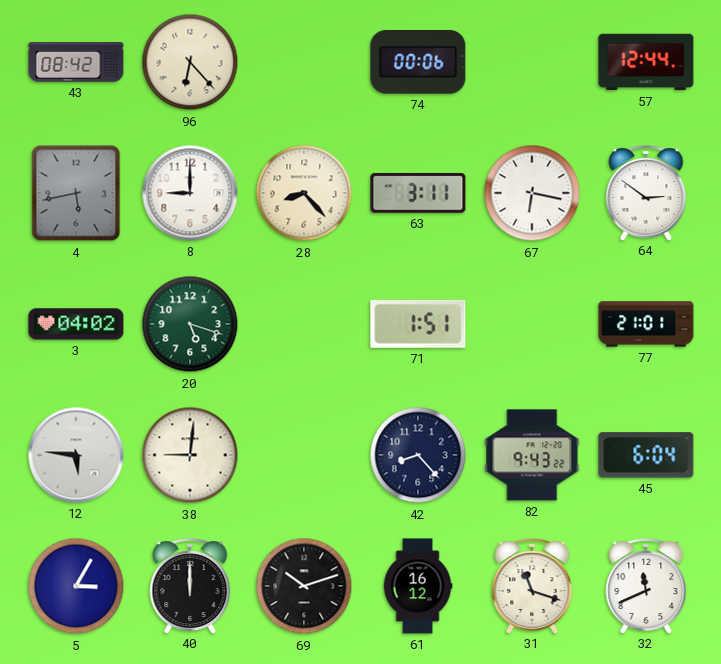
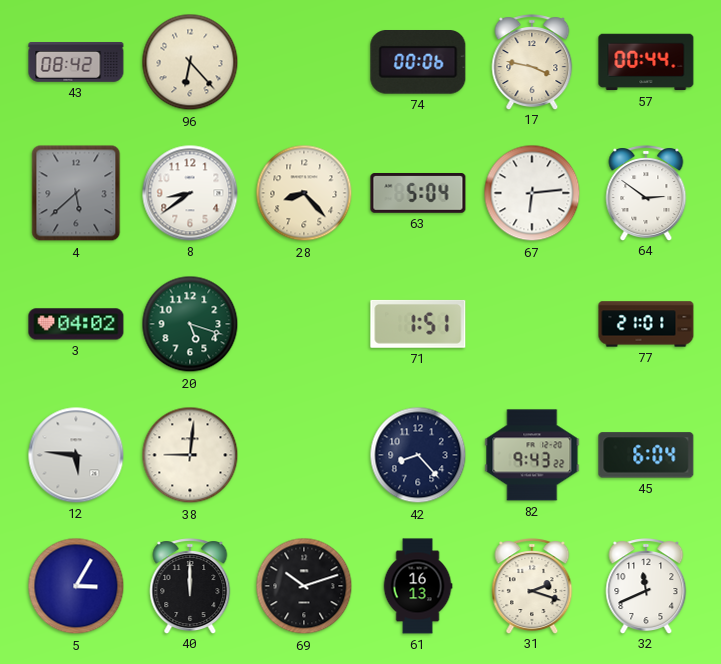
17: none -> 3:47 (532, 62)
57: 12:44 -> 00:44 (646, 62)
4: 5:43 -> 5:38 (76, 193)
8: 9:00 -> 8:39 (190, 193)
63: 3:11 -> 5:04 (418, 193)
67: 6:17 -> 6:14 (532, 193)
61: 16:12 -> 16:13 (418, 586)
31: 11:18 -> 2:18 (532, 586)
